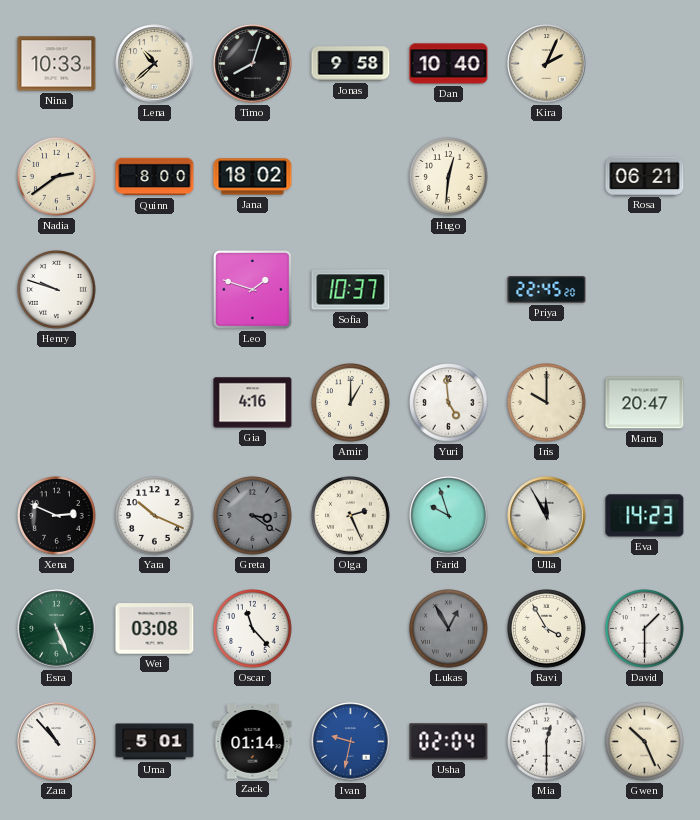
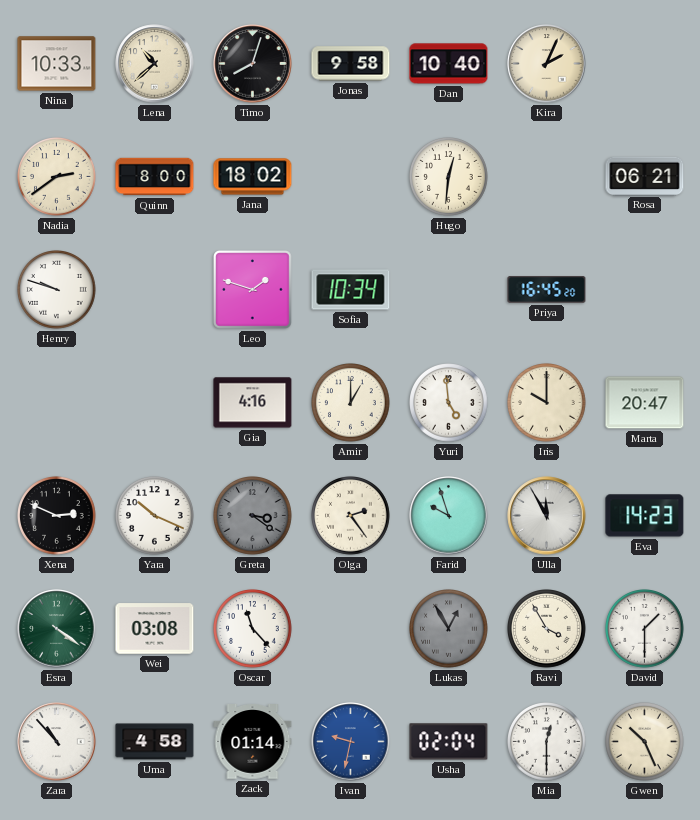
Sofia: 10:37 -> 10:34 (351, 290)
Priya: 22:45 -> 16:45 (547, 290)
Olga: 2:26 -> 2:24 (351, 516)
Esra: 5:26 -> 4:21 (57, 629)
Uma: 5:01 -> 4:58 (155, 742)
